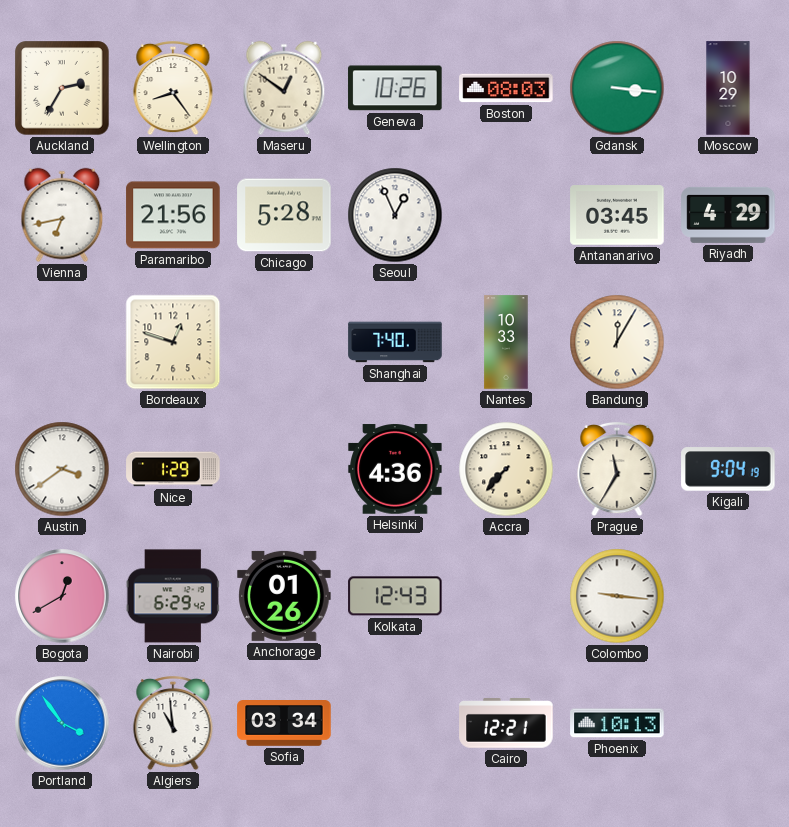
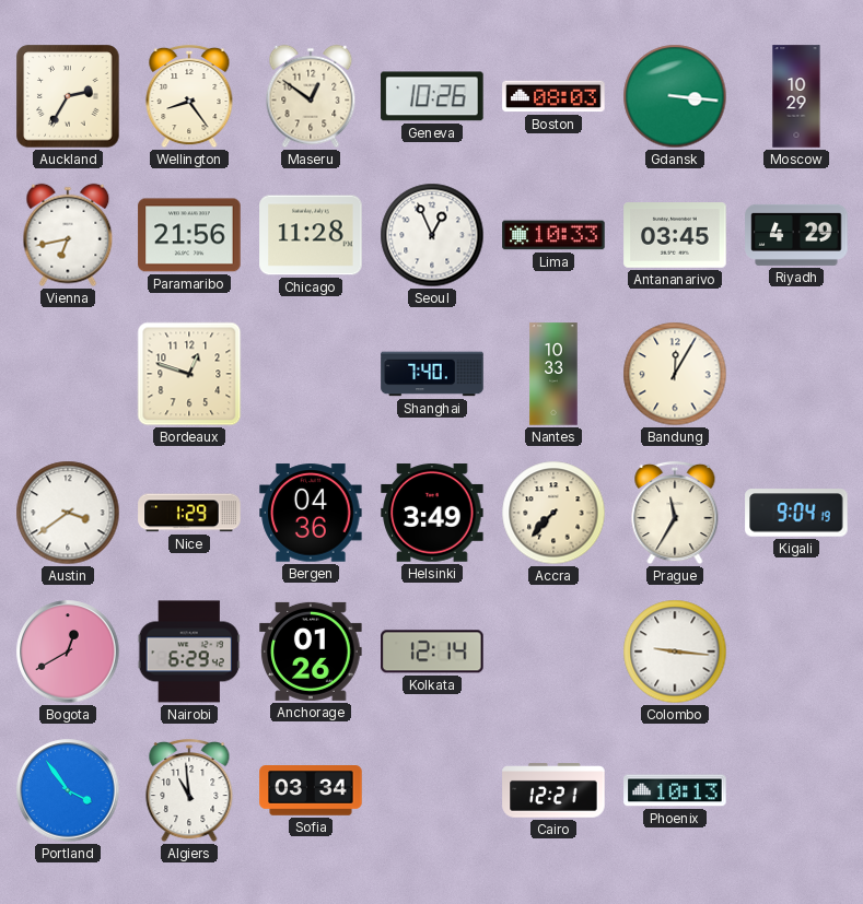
Chicago: 5:28 -> 11:28 (311, 235)
Lima: none -> 10:33 (553, 235)
Bergen: none -> 04:36 (311, 513)
Helsinki: 4:36 -> 3:49 (432, 513)
Kolkata: 12:43 -> 12:14 (432, 651)
